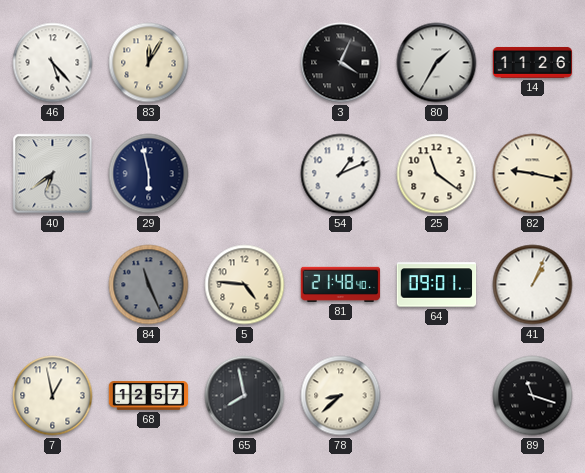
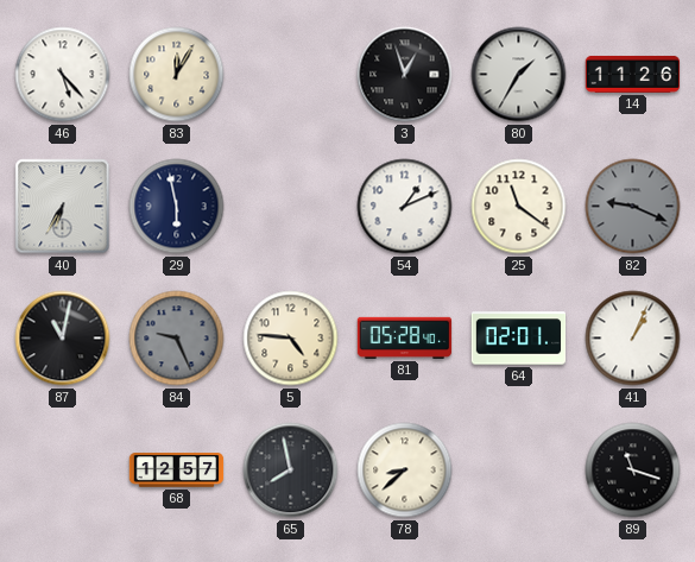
3: 4:04 -> 12:57 (405, 75)
40: 6:39 -> 6:35 (63, 207)
82: 9:17 -> 9:19 (633, 207)
82 dial: cream -> grey (633, 207)
87: none -> 11:02 (63, 339)
84: 11:26 -> 9:26 (177, 339)
81: 21:48 -> 05:28 (405, 337)
64: 09:01 -> 02:01 (519, 339)
7: 12:58 -> none (53, 396)
